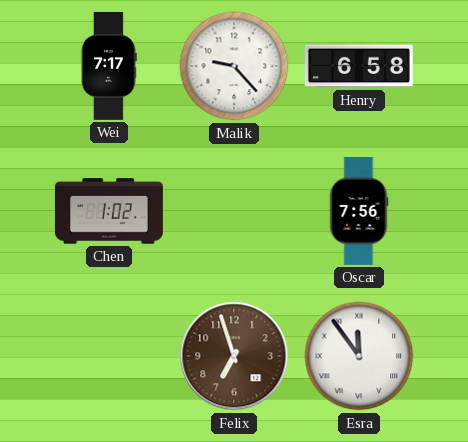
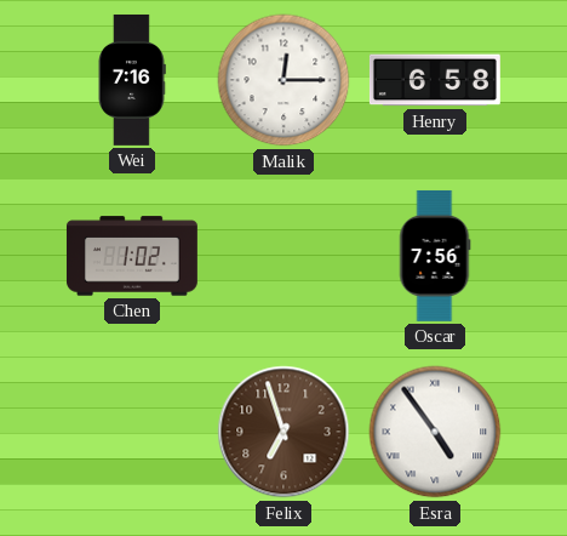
Wei: 7:17 -> 7:16 (132, 80)
Malik: 9:23 -> 12:15 (283, 80)
Esra: 11:54 -> 4:54 (435, 432)
